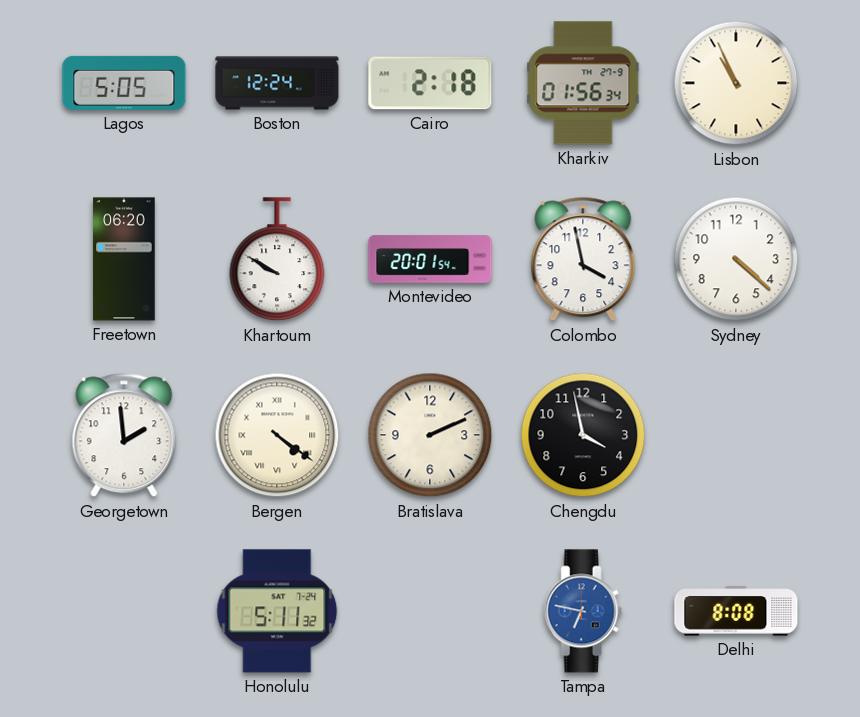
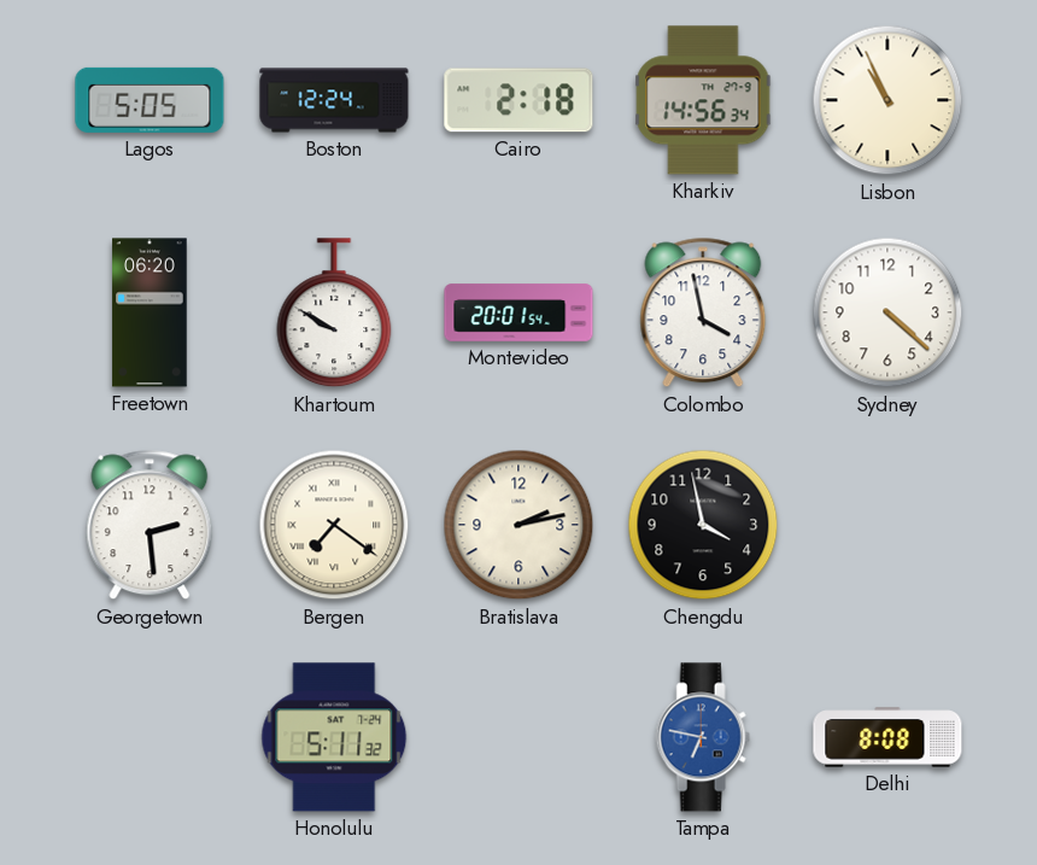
Kharkiv: 01:56 -> 14:56 (703, 100)
Georgetown: 1:59 -> 2:29 (150, 525)
Bergen: 4:21 -> 7:21 (334, 525)
Bratislava: 2:11 -> 2:13 (518, 525)
